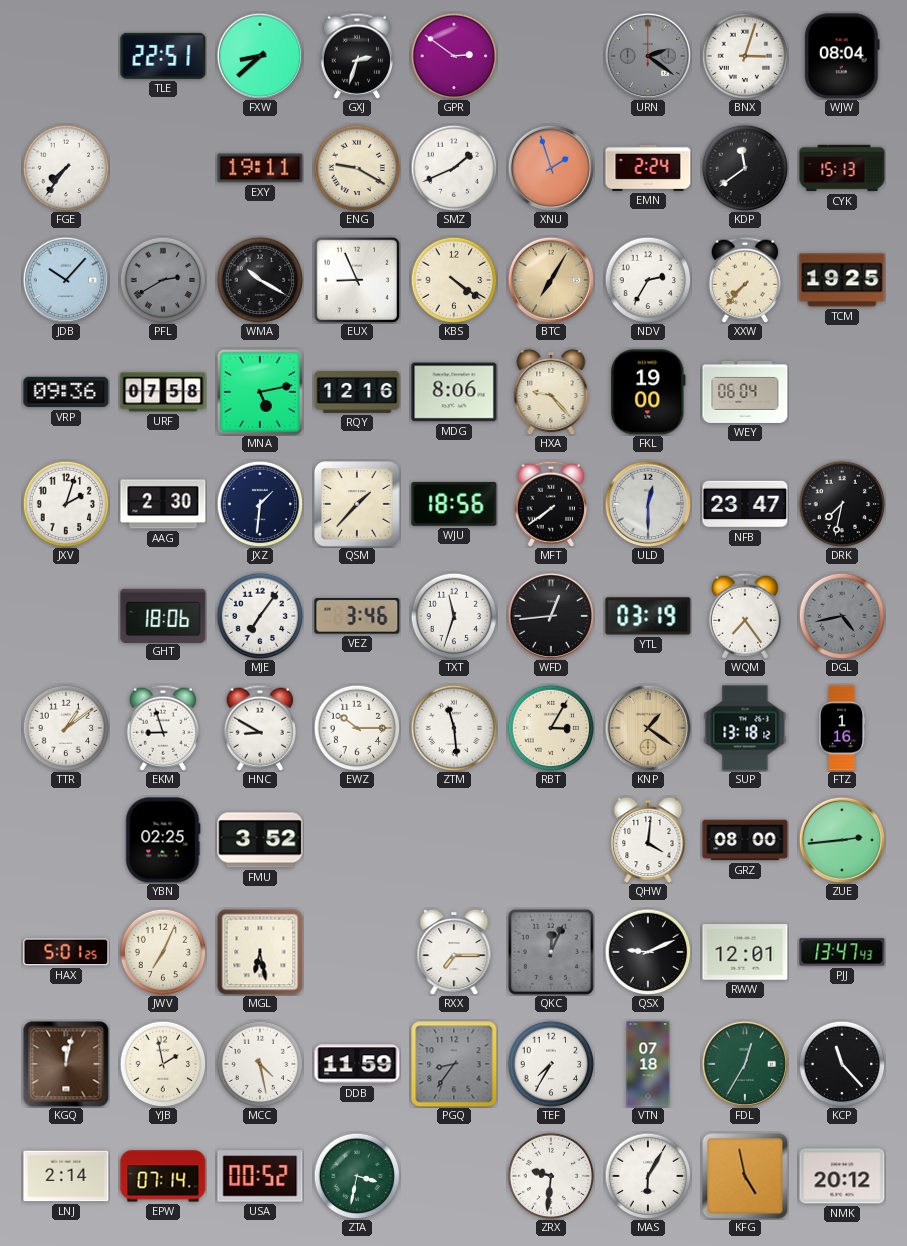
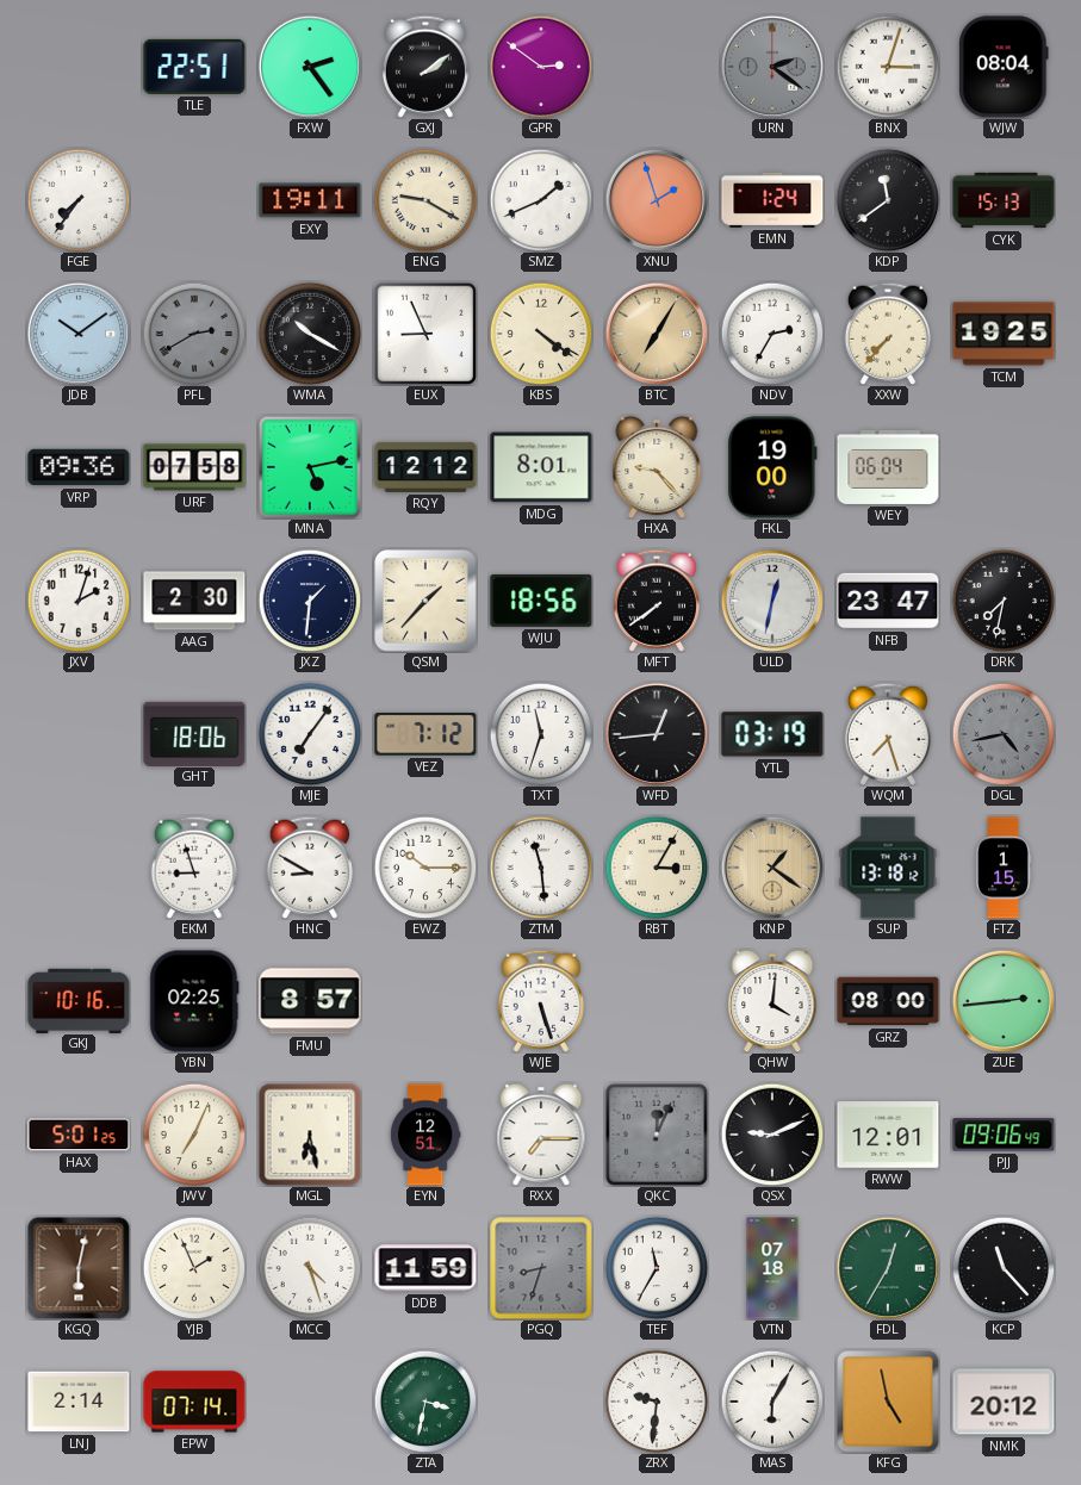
FXW: 8:38 -> 2:24 (309, 66)
GXJ: 2:33 -> 2:09 (425, 67)
EMN: 2:24 -> 1:24 (772, 200)
JDB: 10:07 -> 10:09 (77, 333)
RQY: 12:16 -> 12:12 (425, 467)
MDG: 8:06 -> 8:01 (541, 467)
ULD: 12:30 -> 12:32 (771, 599)
VEZ: 3:46 -> 7:12 (425, 735)
WQM: 7:24 -> 7:27 (888, 734)
TTR: 1:09 -> none (66, 728)
FTZ: 1:16 -> 1:15 (1004, 868)
GKJ: none -> 10:16 (79, 1000)
FMU: 3:52 -> 8:57 (310, 1001)
WJE: none -> 5:27 (541, 1001)
EYN: none -> 12:51 (425, 1135)
PJJ: 13:47 -> 09:06 (1004, 1135)
KGQ: 12:02 -> 6:02 (79, 1268)
YJB: 1:58 -> 1:56 (194, 1268)
MCC: 4:28 -> 4:27 (310, 1268)
PGQ: 8:36 -> 8:33 (541, 1268)
TEF: 7:35 -> 11:35 (657, 1268)
USA: 00:52 -> none (260, 1176)
